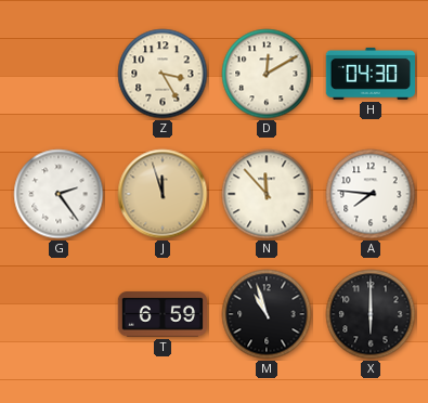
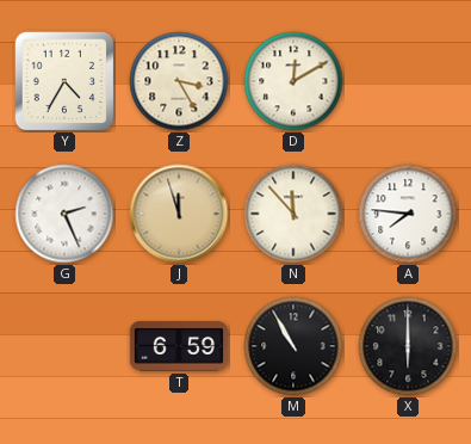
Y: none -> 4:35 (64, 81)
H: 04:30 -> none (371, 74)
G: 2:24 -> 2:26 (64, 214)
M: 10:57 -> 10:55 (293, 346)
